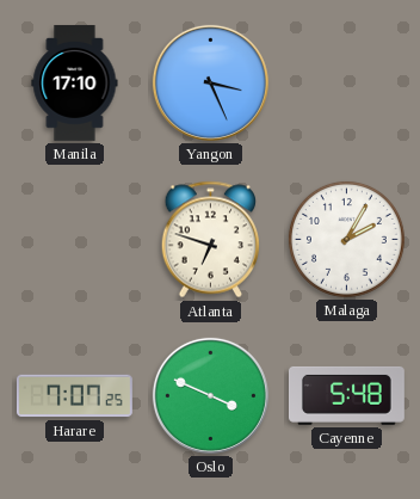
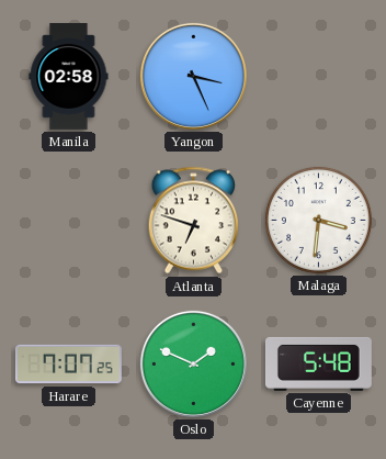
Manila: 17:10 -> 02:58 (69, 76)
Malaga: 2:05 -> 3:31 (318, 220)
Oslo: 3:49 -> 1:49 (193, 363)
